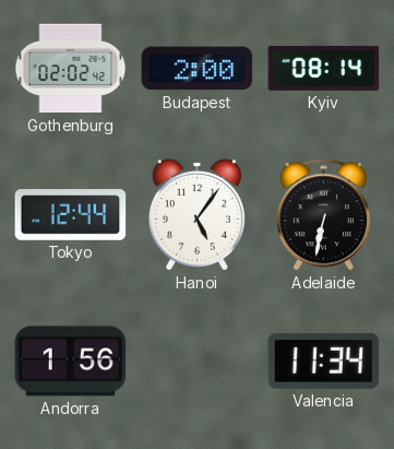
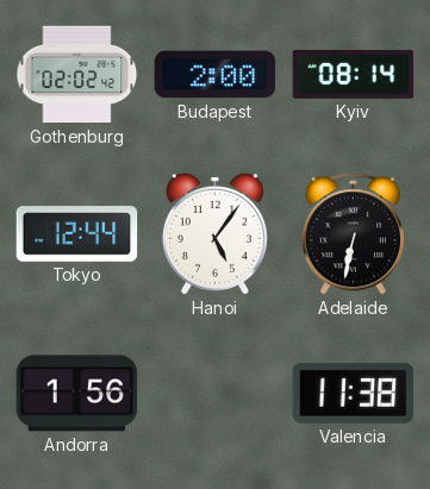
Valencia: 11:34 -> 11:38 (354, 393)
